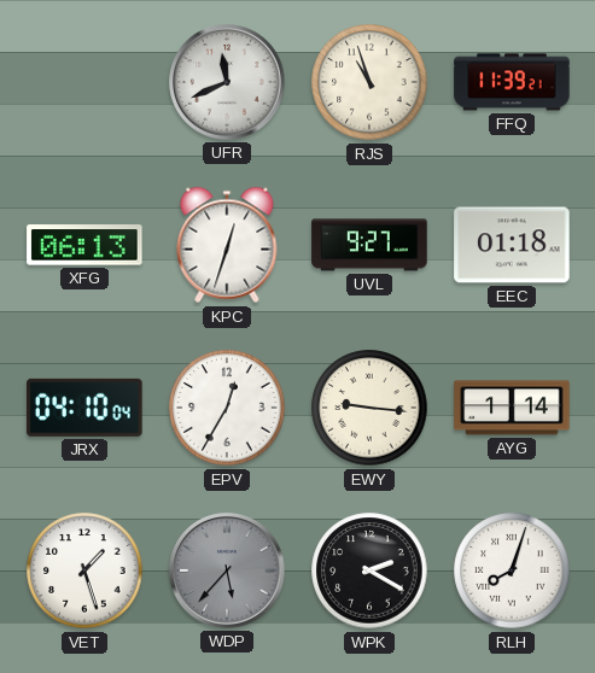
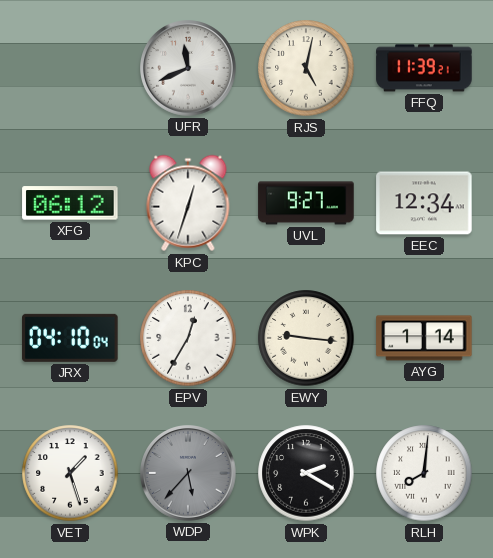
RJS: 10:57 -> 5:02 (306, 68)
XFG: 06:13 -> 06:12 (70, 203)
EEC: 01:18 -> 12:34 (424, 203)
RLH: 8:03 -> 8:01 (424, 473)
